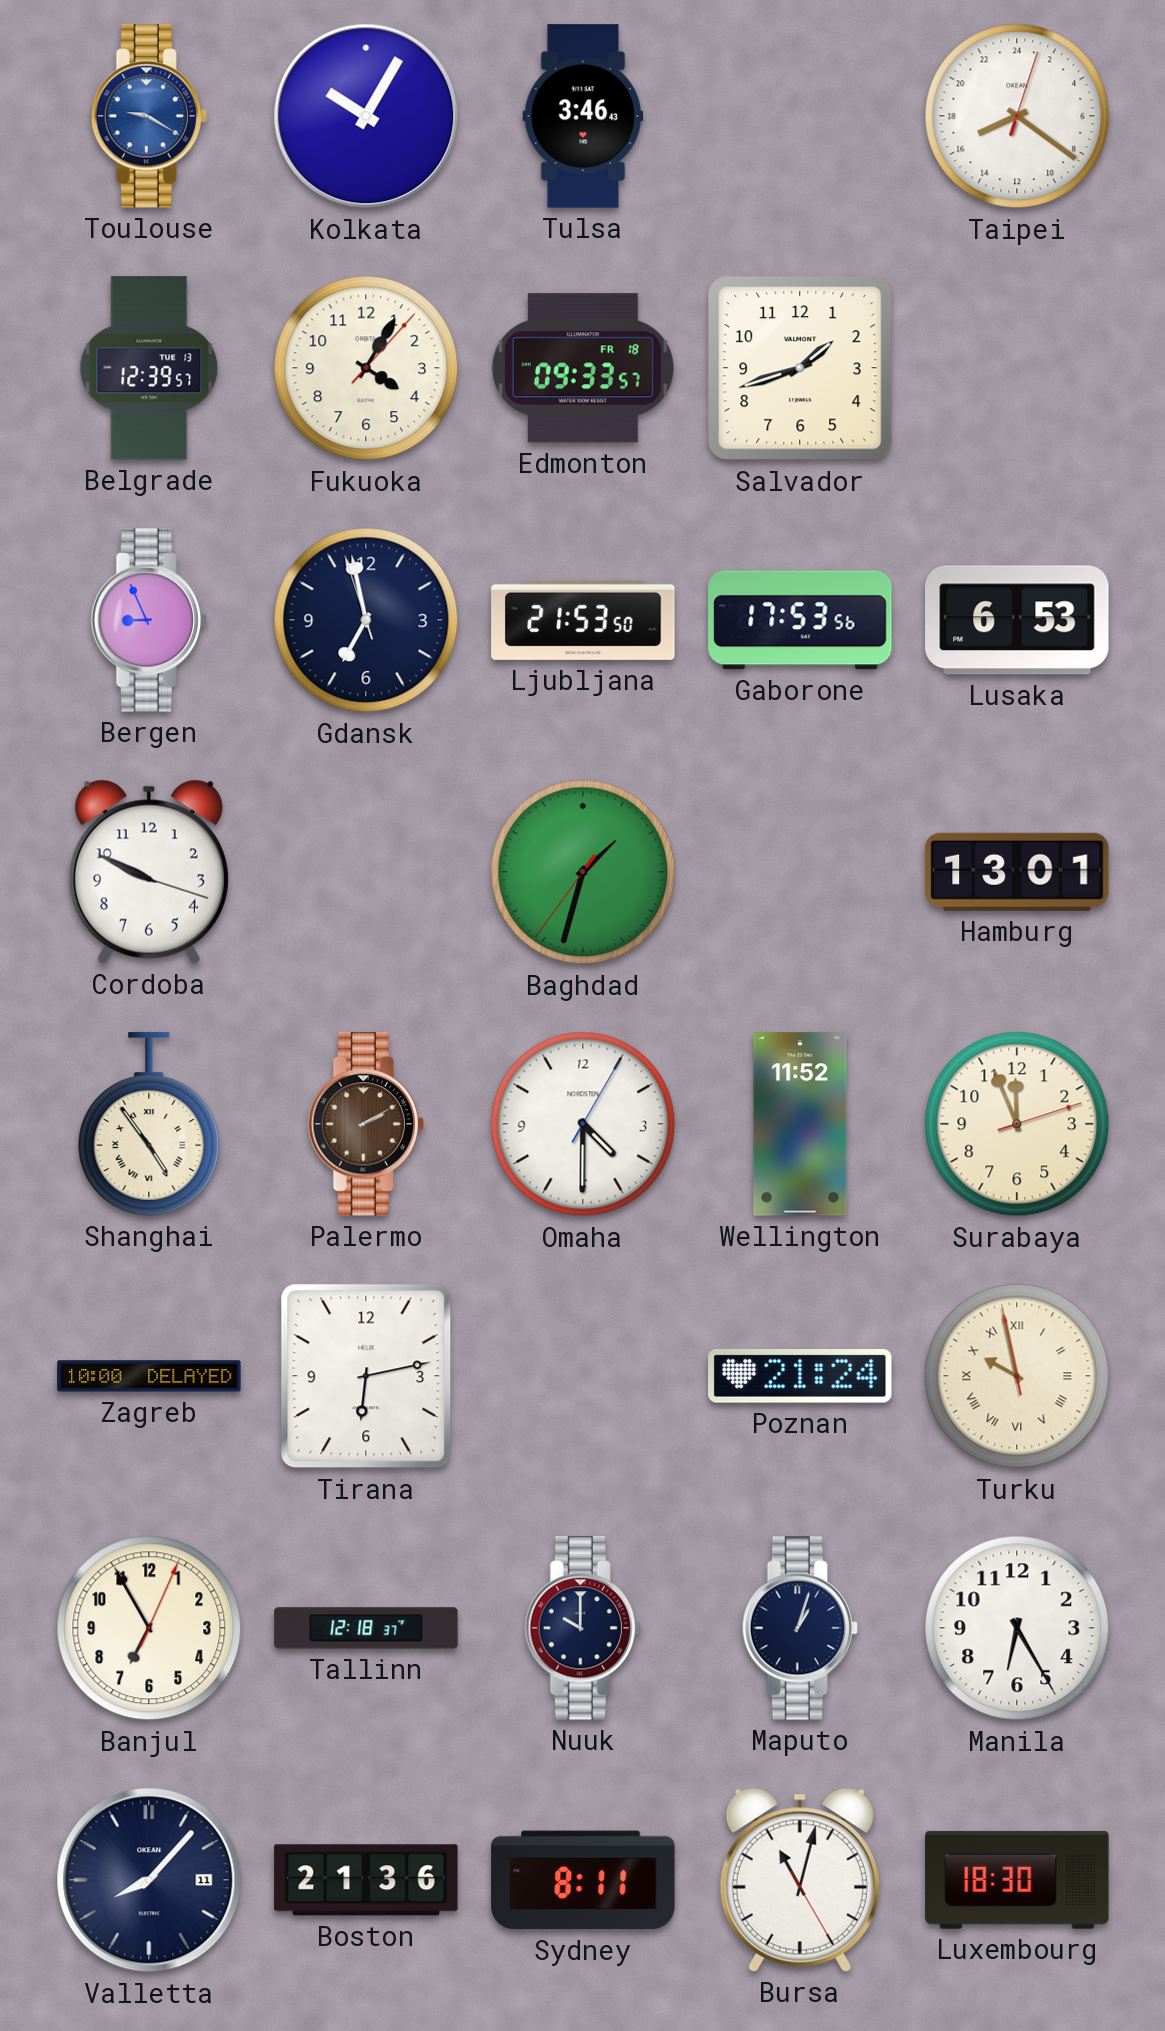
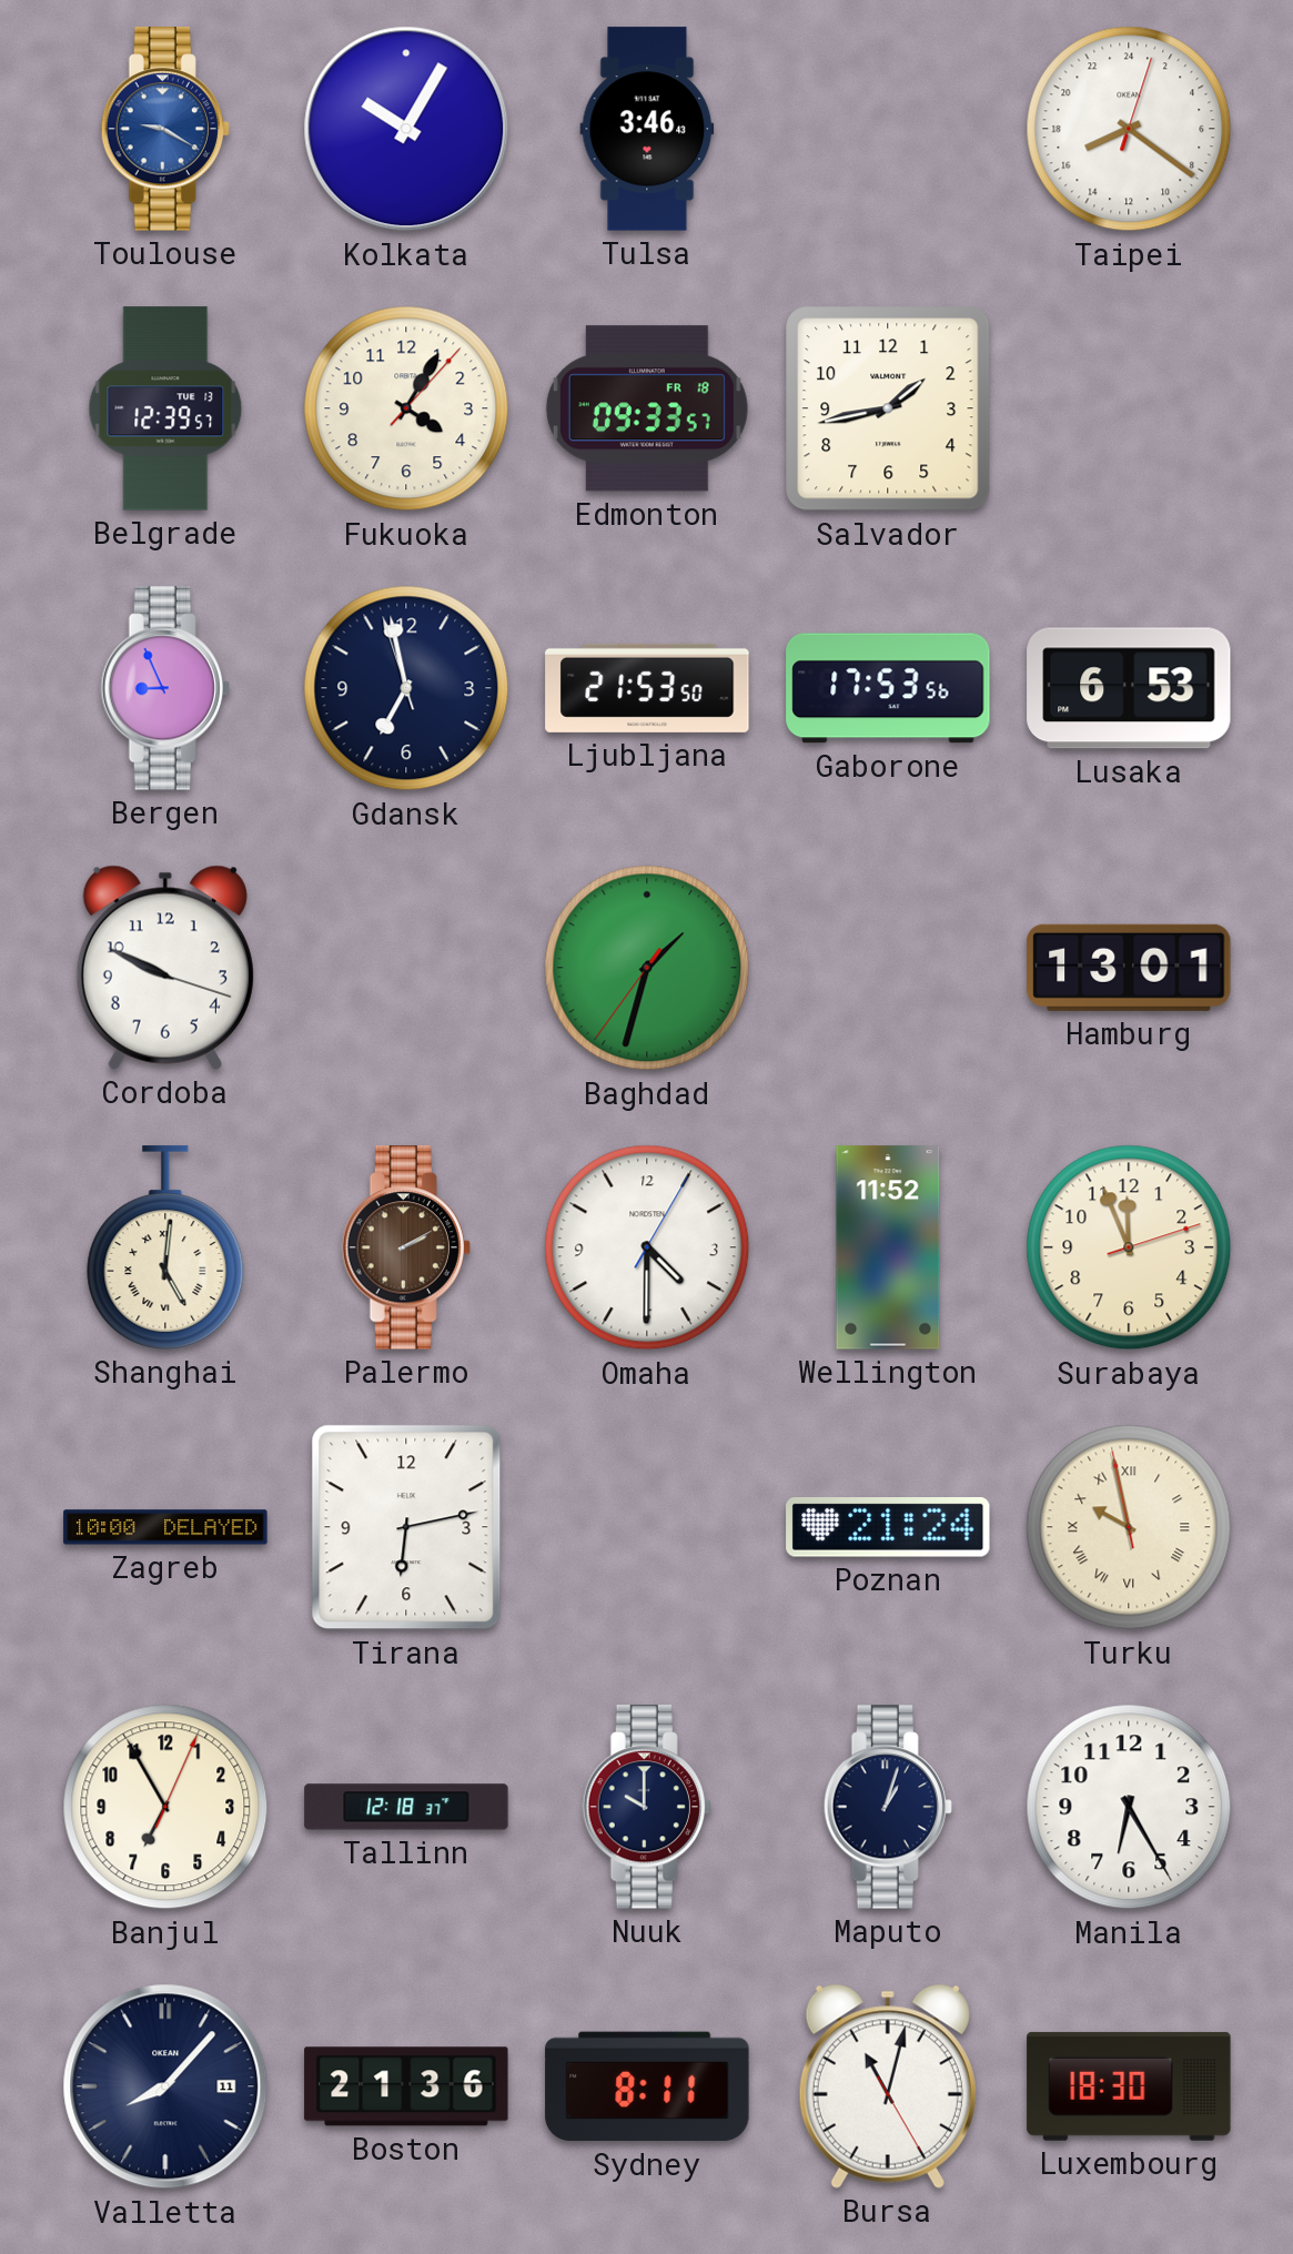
Salvador: 1:42 -> 1:43 (888, 408)
Shanghai: 4:54 -> 5:01 (165, 1247)
